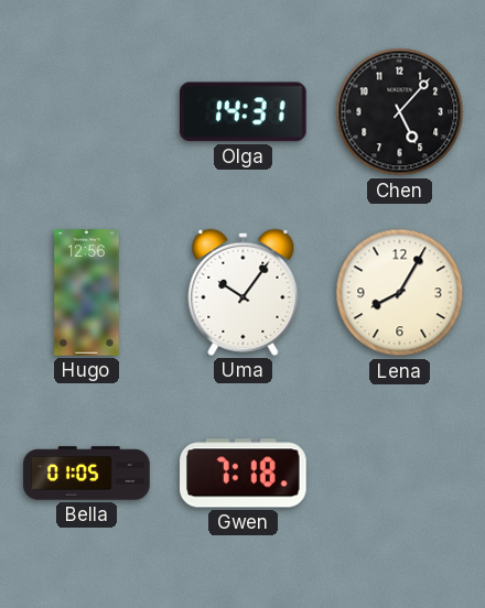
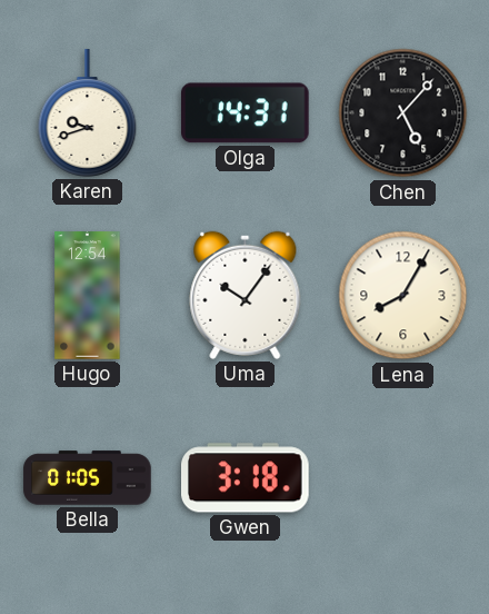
Karen: none -> 9:42 (88, 113)
Hugo: 12:56 -> 12:54 (88, 296)
Gwen: 7:18 -> 3:18 (246, 478)
